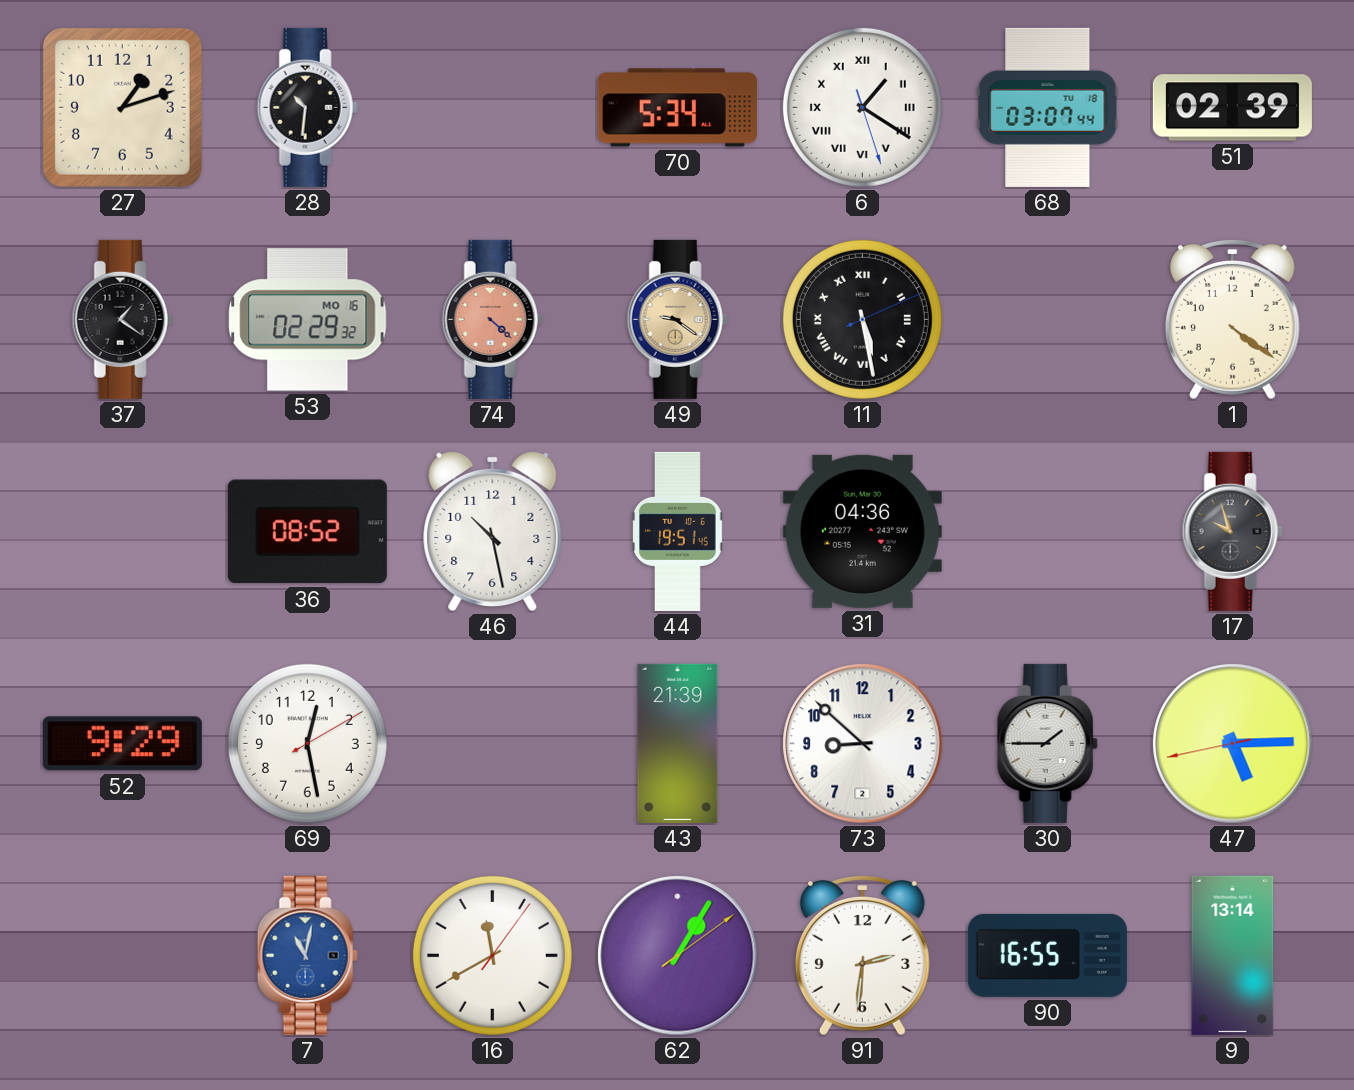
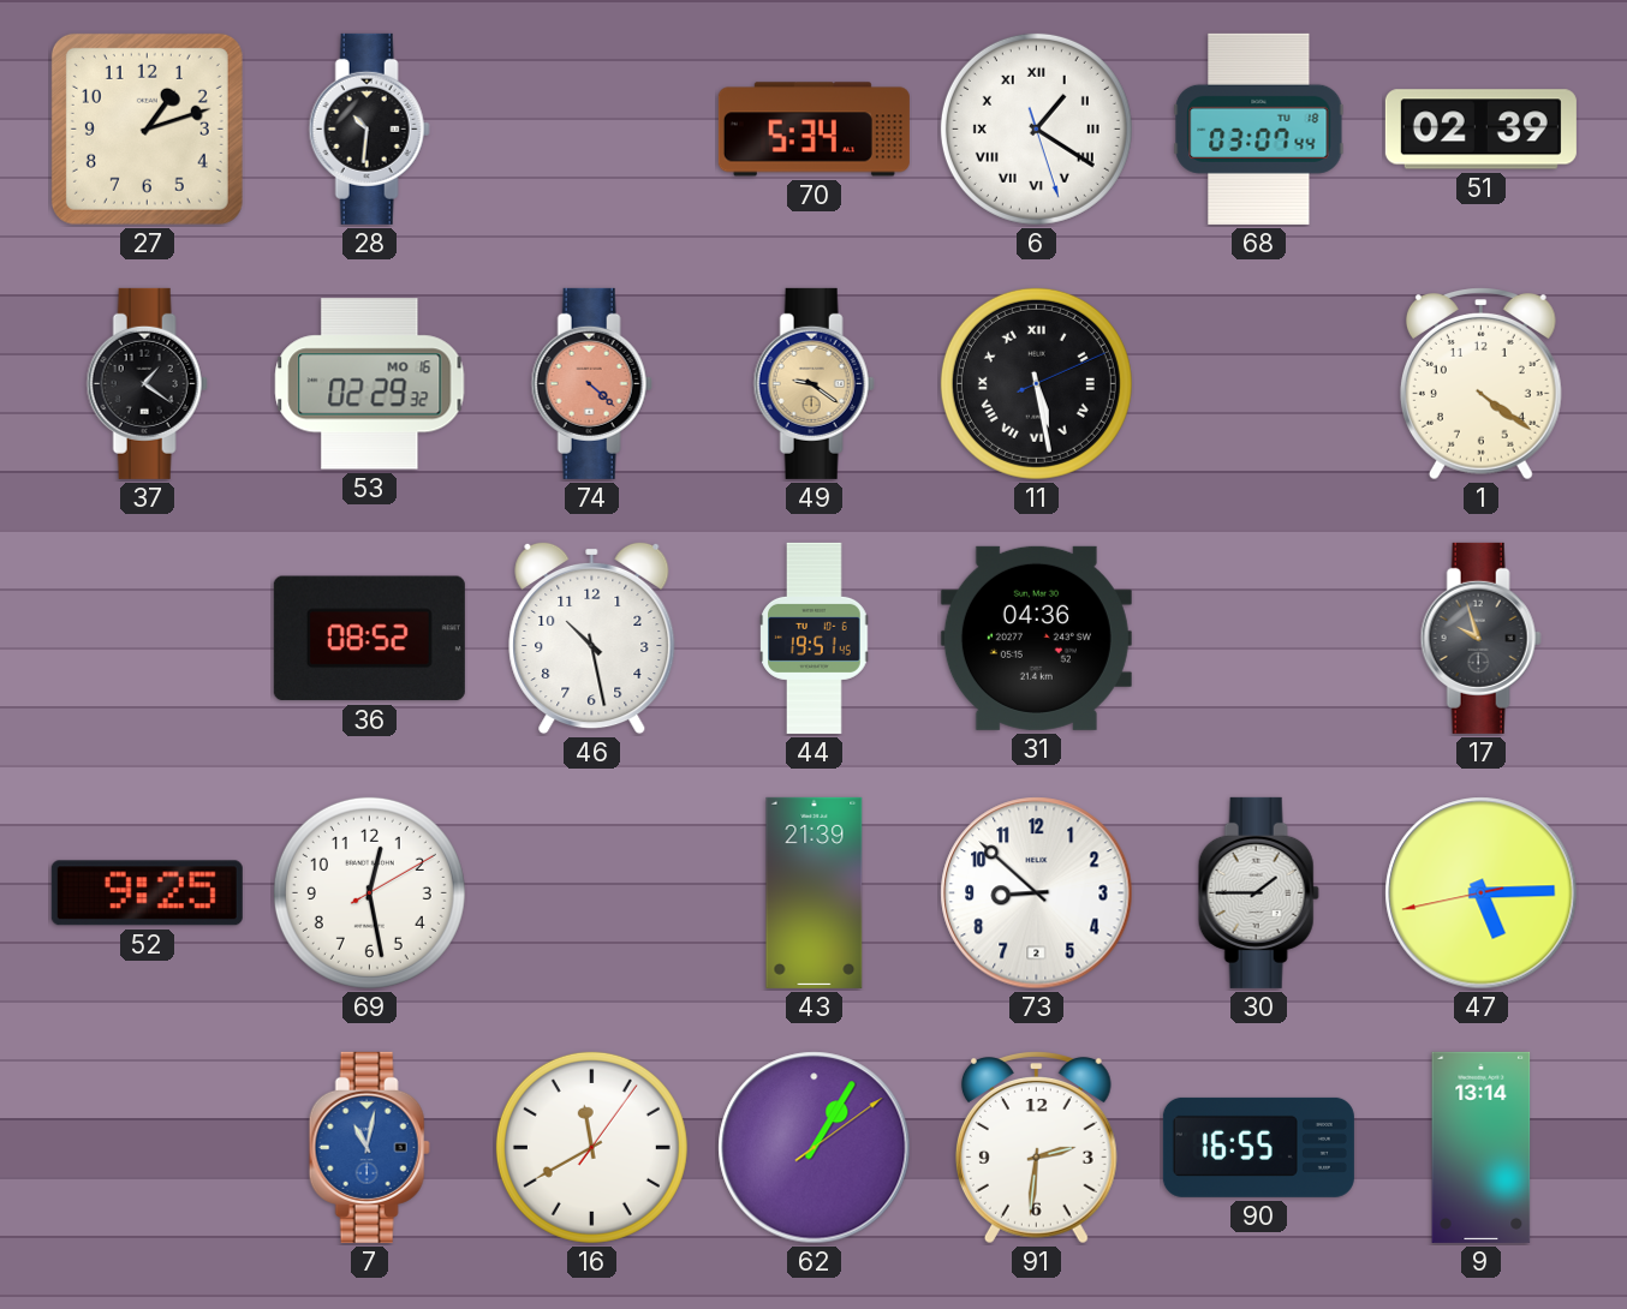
52: 9:29 -> 9:25 (147, 893)
